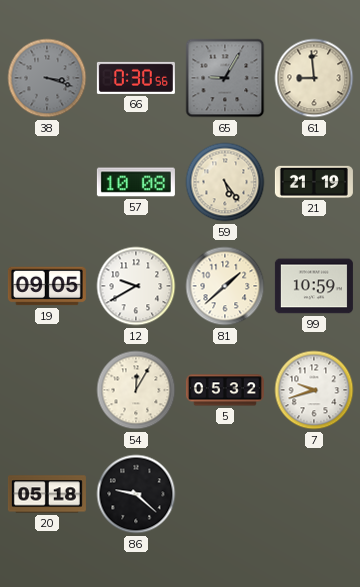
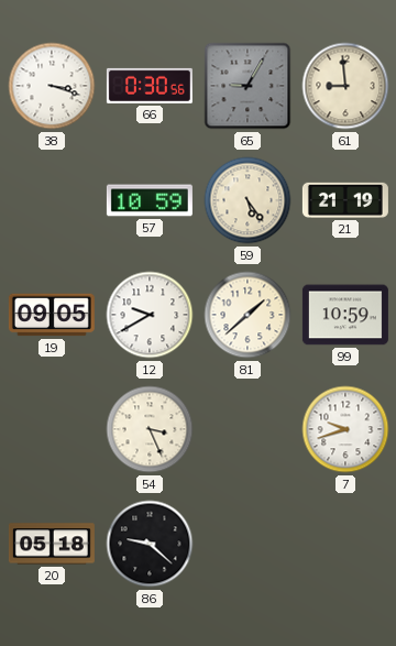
38 dial: grey -> white (52, 86)
57: 10:08 -> 10:59 (150, 200)
54: 12:05 -> 3:26 (150, 429)
5: 05:32 -> none (225, 390)
